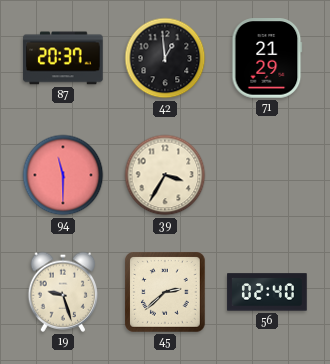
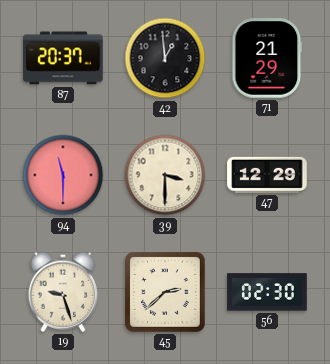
39: 3:35 -> 3:30 (165, 175)
47: none -> 12:29 (267, 175)
56: 02:40 -> 02:30 (267, 292)
